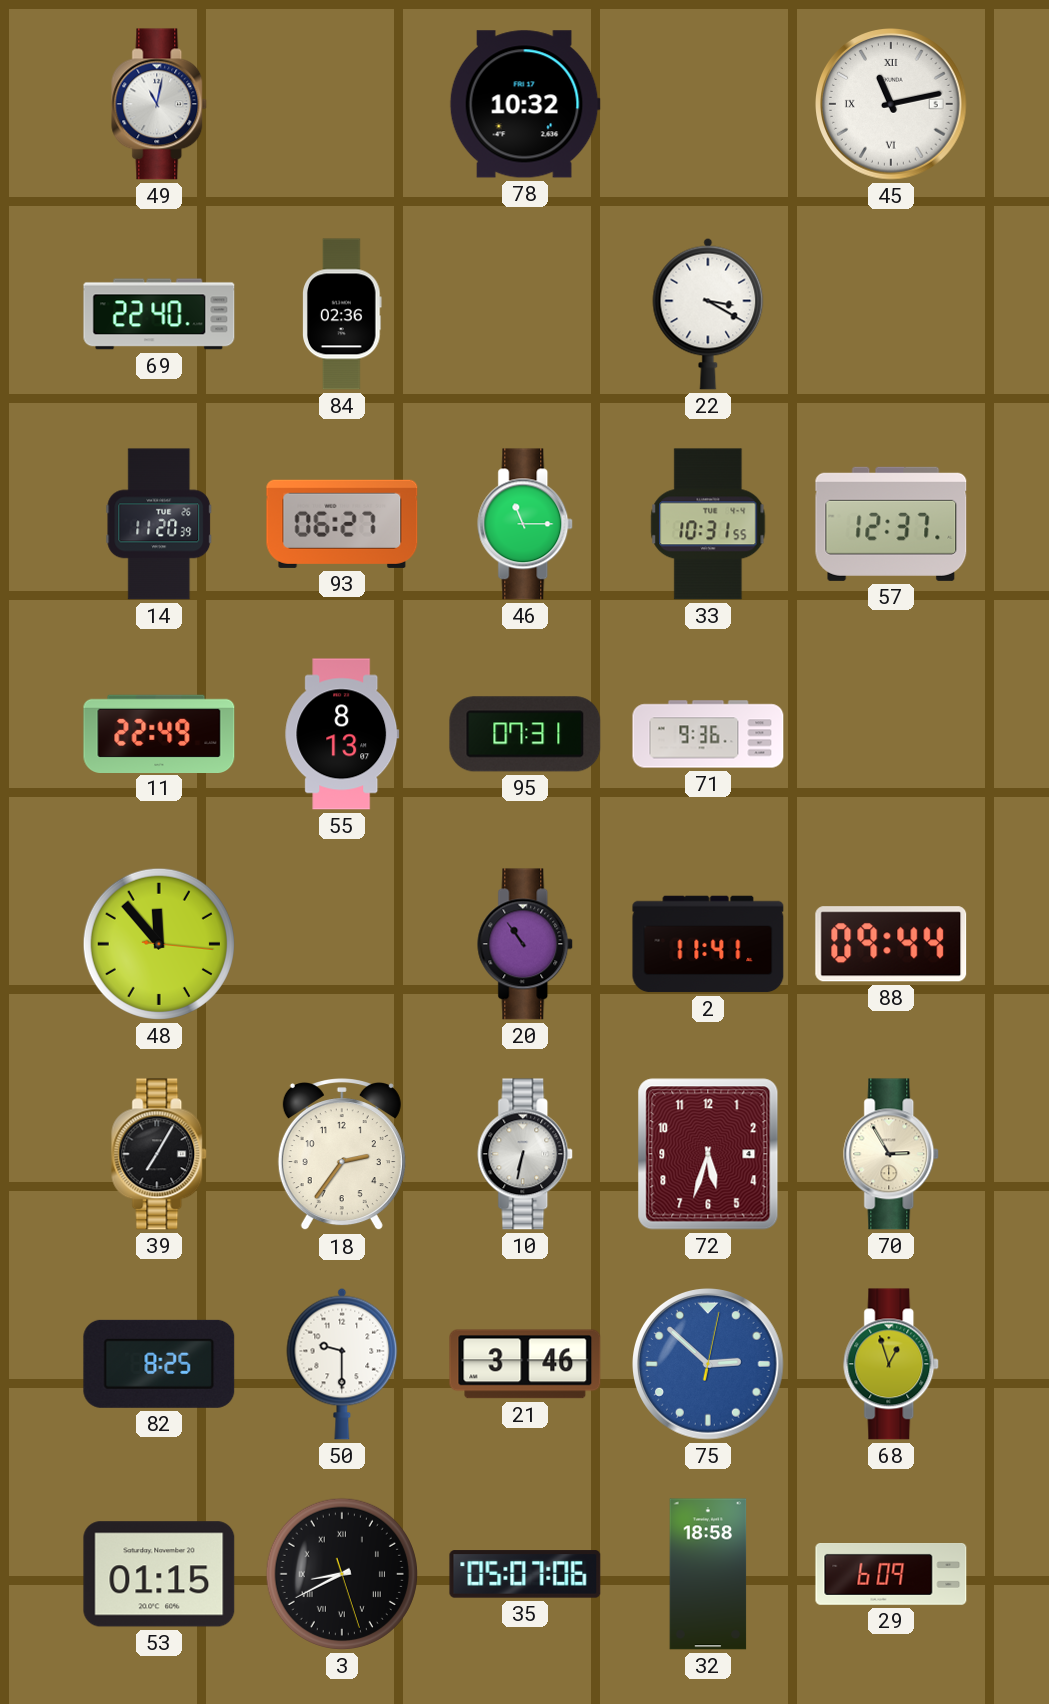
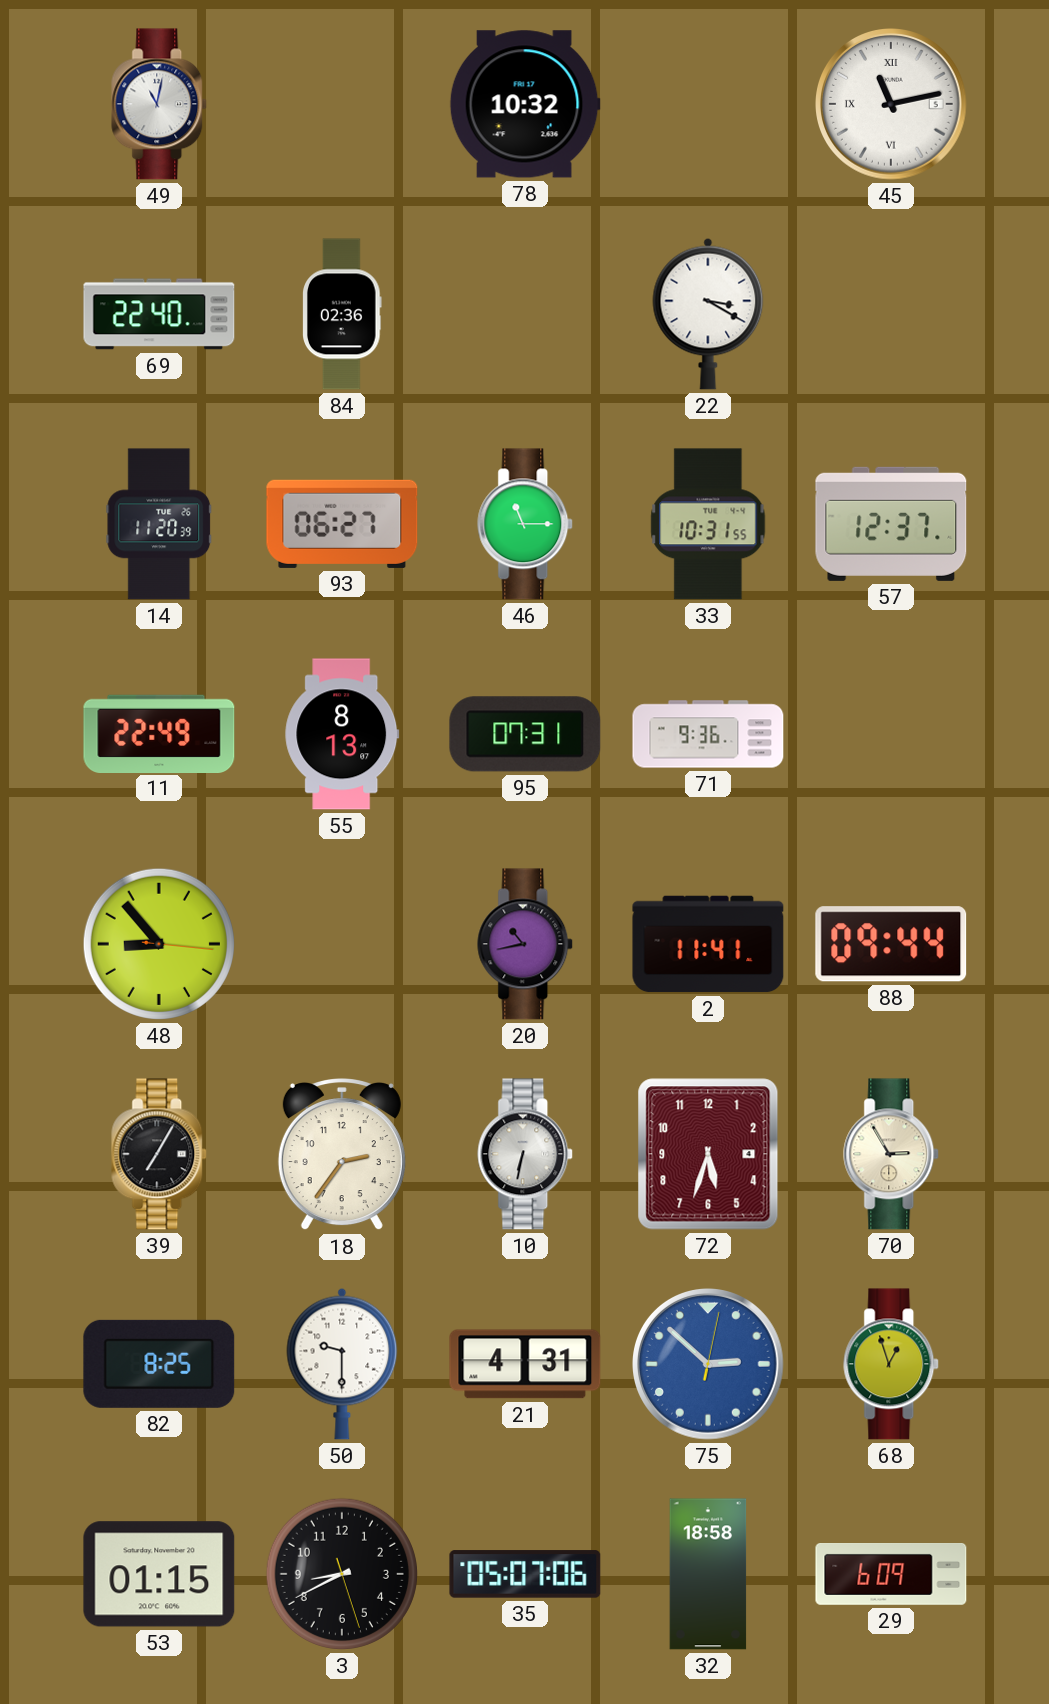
48: 11:53 -> 8:53 (159, 944)
20: 10:54 -> 10:43 (526, 944)
21: 3:46 -> 4:31 (525, 1364)
3 numerals: Roman -> Arabic (342, 1574)
